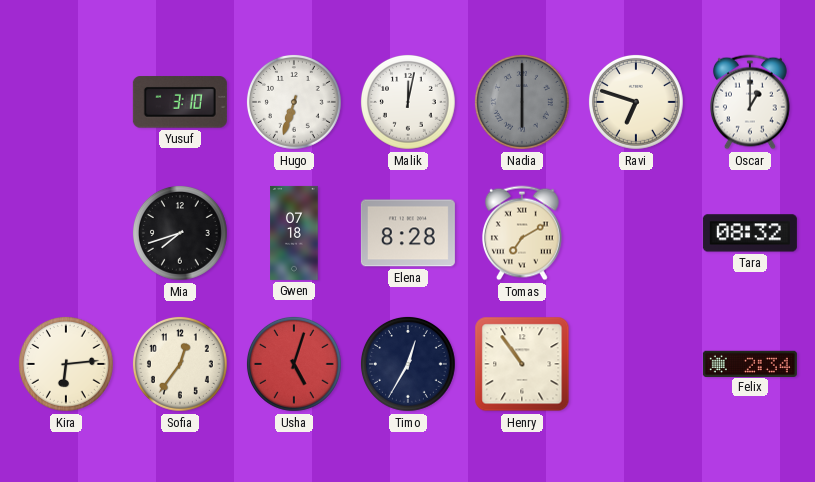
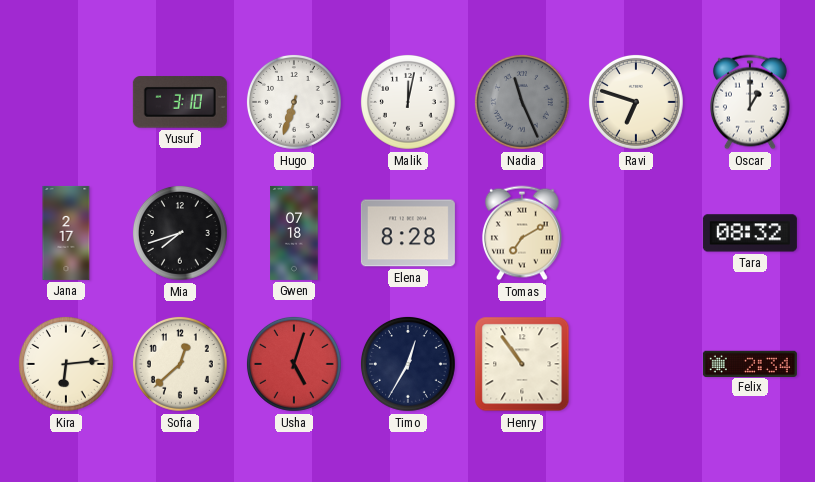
Nadia: 6:00 -> 11:26 (522, 102)
Jana: none -> 2:17 (66, 233)
Sofia: 12:36 -> 12:38 (180, 364)
